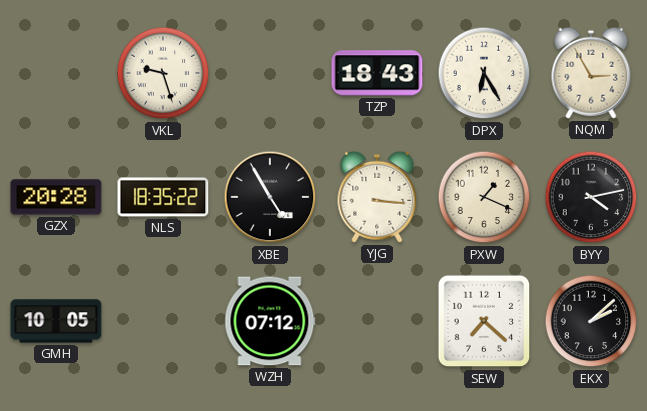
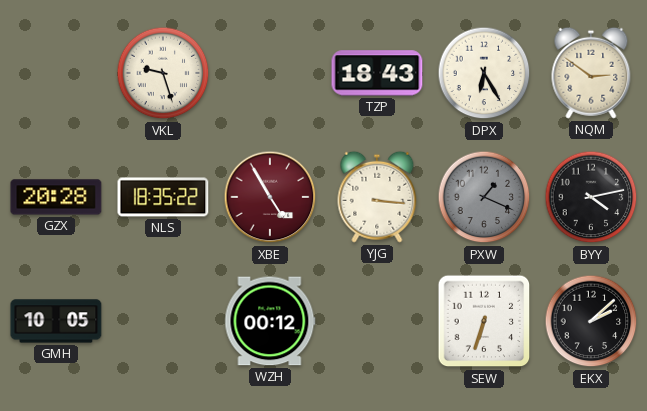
NQM: 2:55 -> 2:51 (591, 73)
XBE dial: black -> burgundy (270, 197)
PXW dial: cream -> grey (484, 197)
WZH: 07:12 -> 00:12 (270, 321)
SEW: 7:22 -> 6:33 (484, 321)
